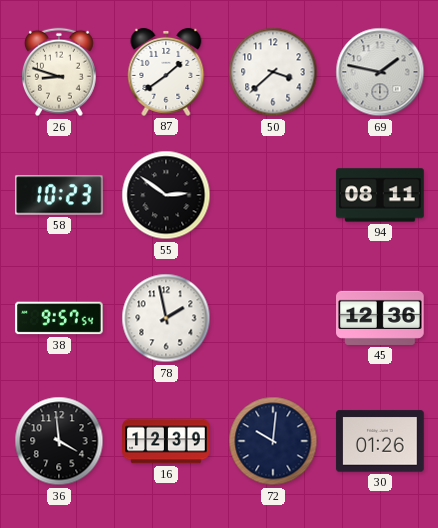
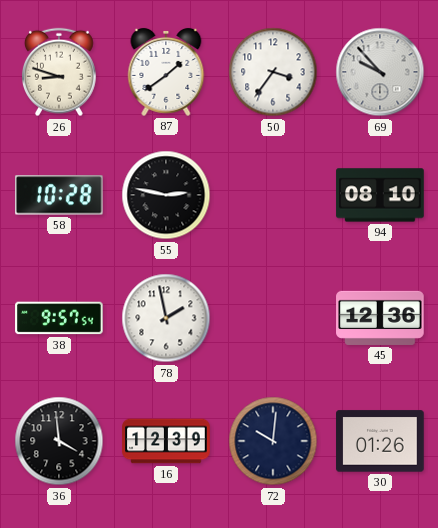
50: 3:38 -> 3:36 (273, 72)
69: 1:47 -> 9:53 (380, 72)
58: 10:23 -> 10:28 (60, 195)
55: 2:51 -> 2:47 (166, 195)
94: 08:11 -> 08:10 (380, 195)
